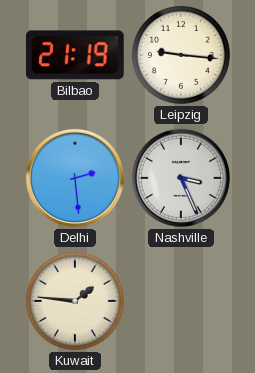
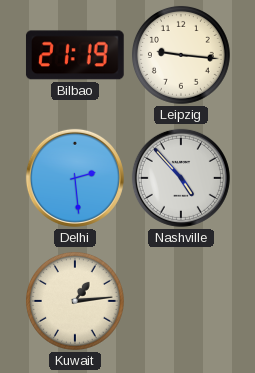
Nashville: 3:26 -> 4:53 (181, 178)
Kuwait: 1:46 -> 1:14 (75, 301)
